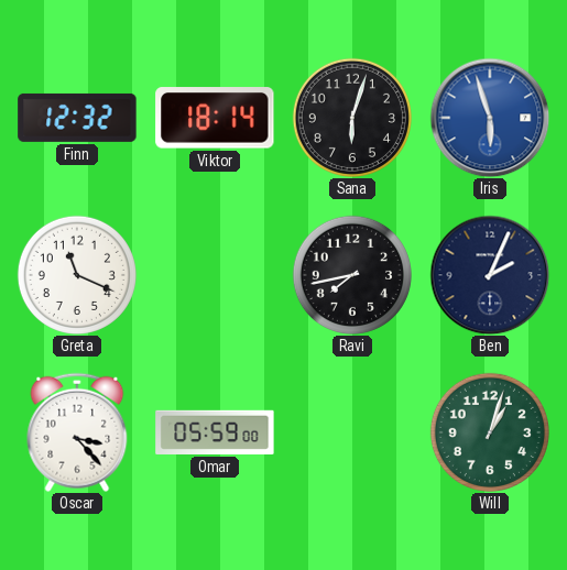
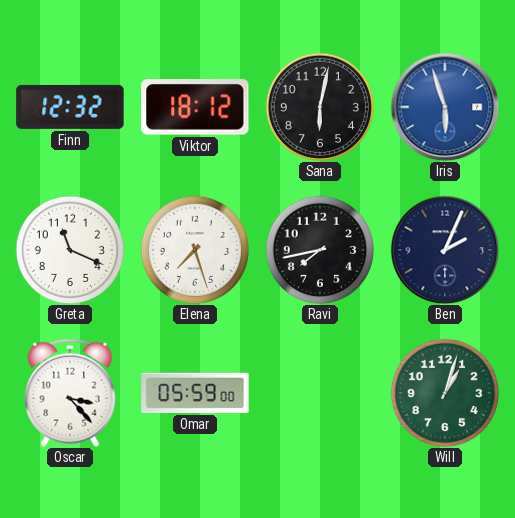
Viktor: 18:14 -> 18:12 (195, 107)
Sana: 6:03 -> 6:02 (320, 107)
Elena: none -> 7:27 (195, 250)
